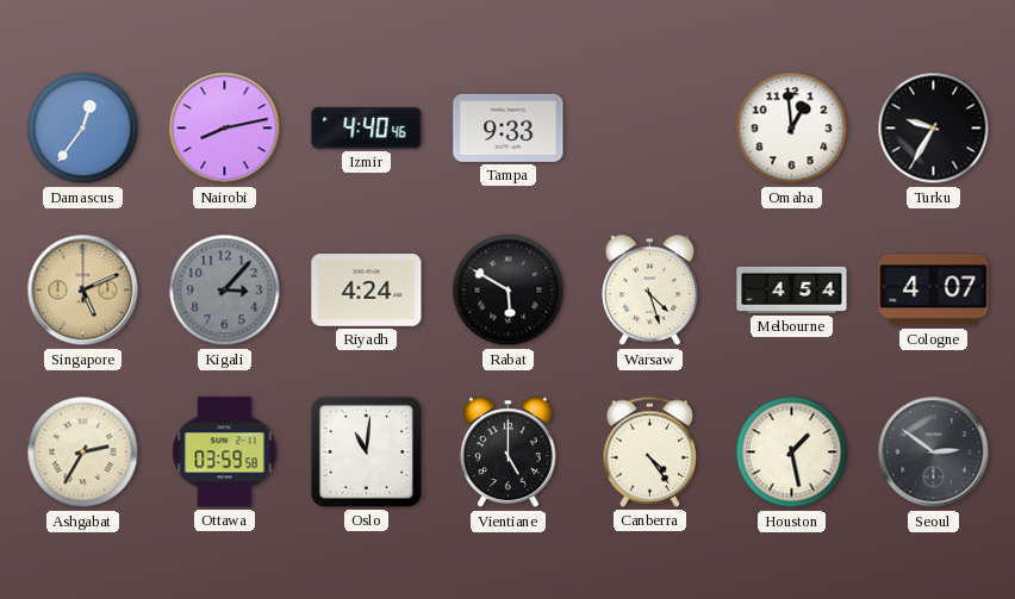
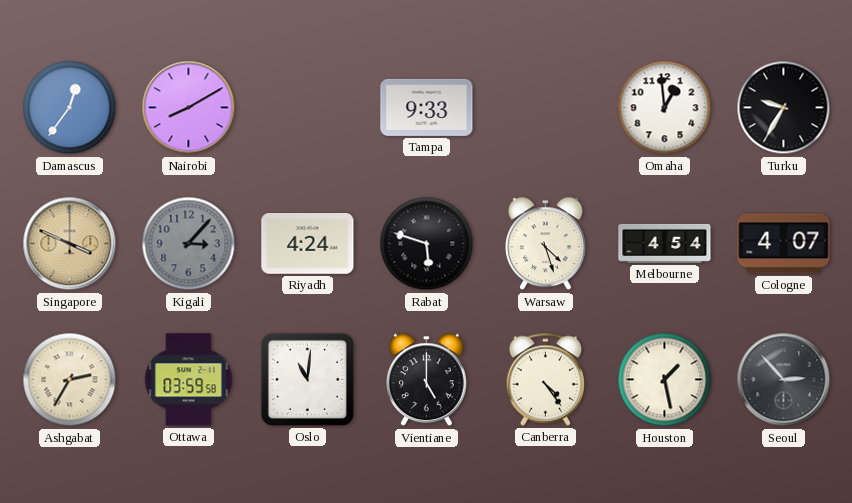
Nairobi: 8:13 -> 8:10 (189, 108)
Izmir: 4:40 -> none (367, 129)
Singapore: 5:11 -> 3:49 (70, 244)
Rabat: 5:50 -> 5:48 (427, 244)
Seoul: 2:51 -> 2:53 (784, 380)
